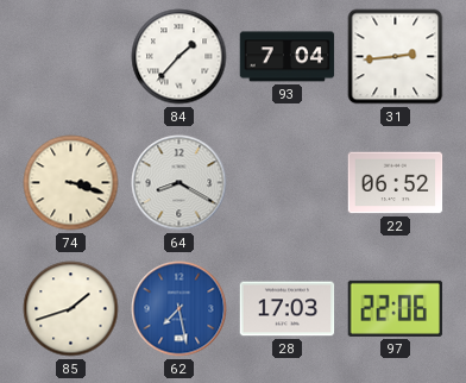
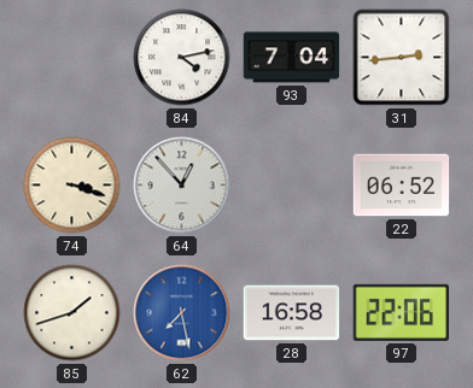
84: 1:37 -> 4:13 (182, 58)
64: 8:20 -> 12:53 (182, 186)
28: 17:03 -> 16:58 (292, 313)
